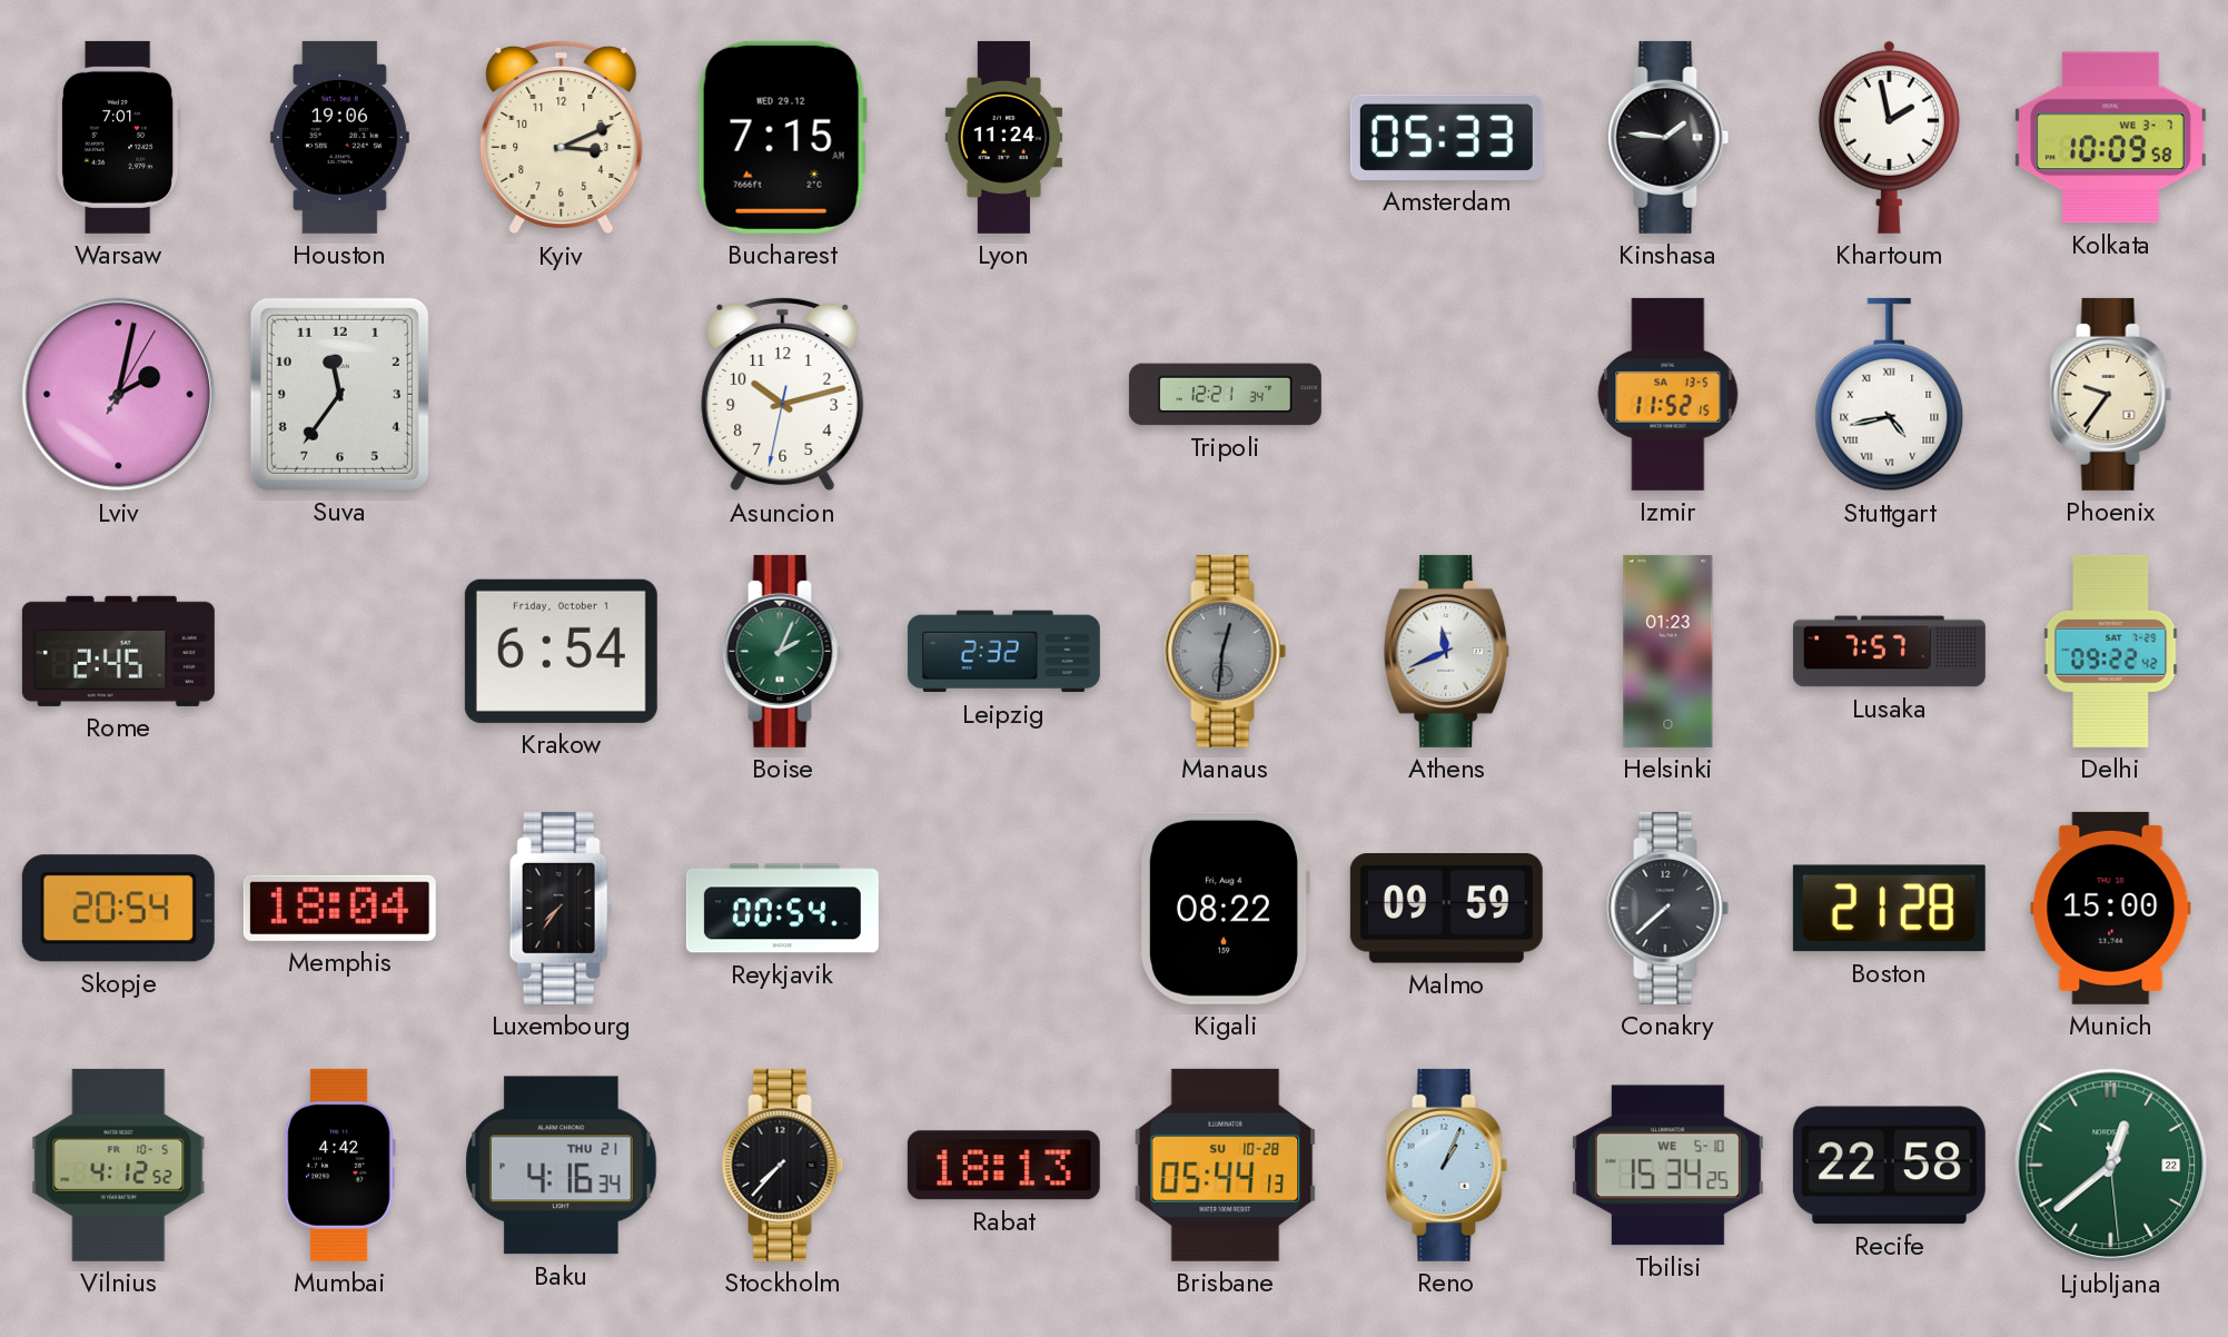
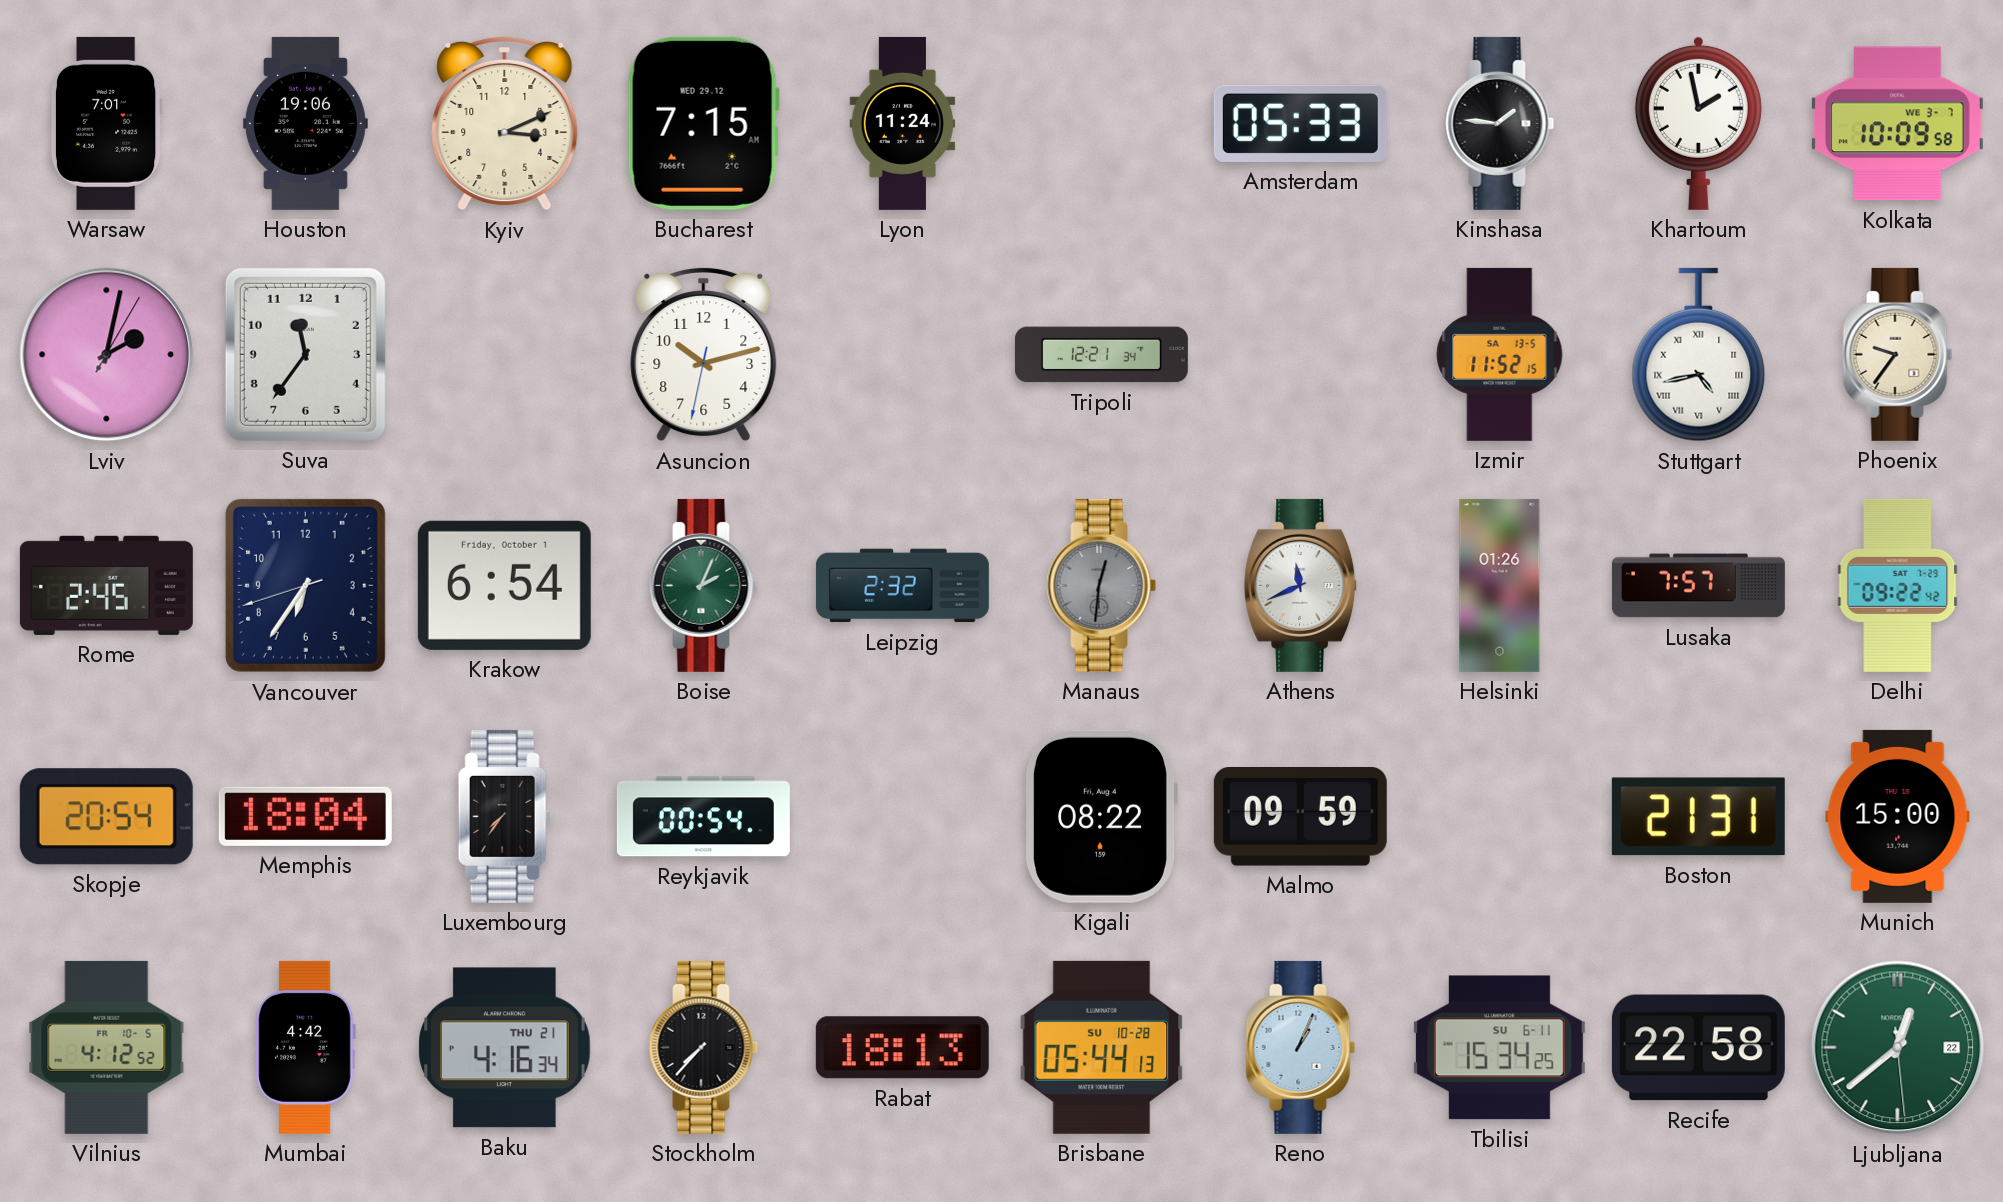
Vancouver: none -> 6:35 (305, 585)
Helsinki: 01:23 -> 01:26 (1500, 585)
Conakry: 7:38 -> none (1668, 908)
Boston: 21:28 -> 21:31 (1698, 817)
Tbilisi date: WE 5-10 -> SU 6-11 (1499, 1048)
